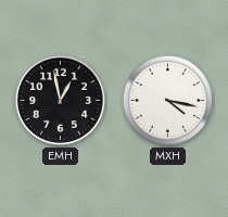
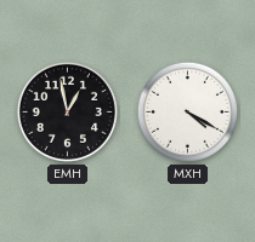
MXH: 4:17 -> 4:20 (187, 111)
